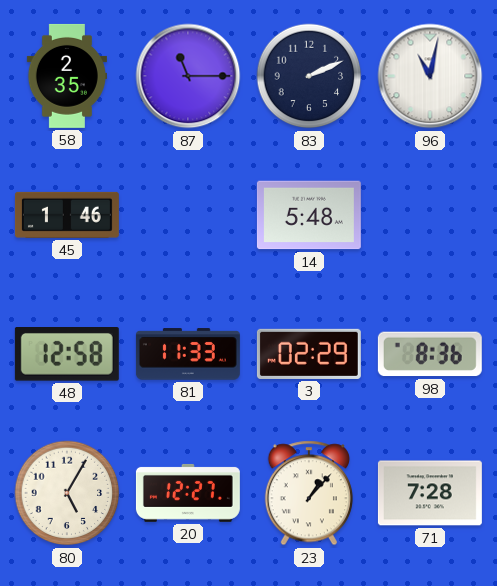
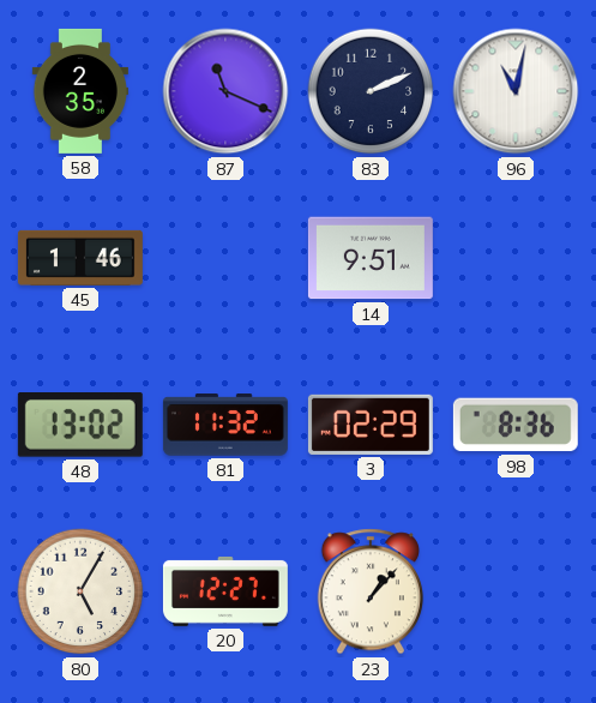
87: 11:15 -> 11:19 (225, 91)
14: 5:48 -> 9:51 (371, 258)
48: 12:58 -> 13:02 (80, 426)
81: 11:33 -> 11:32 (225, 425)
71: 7:28 -> none (430, 493)
